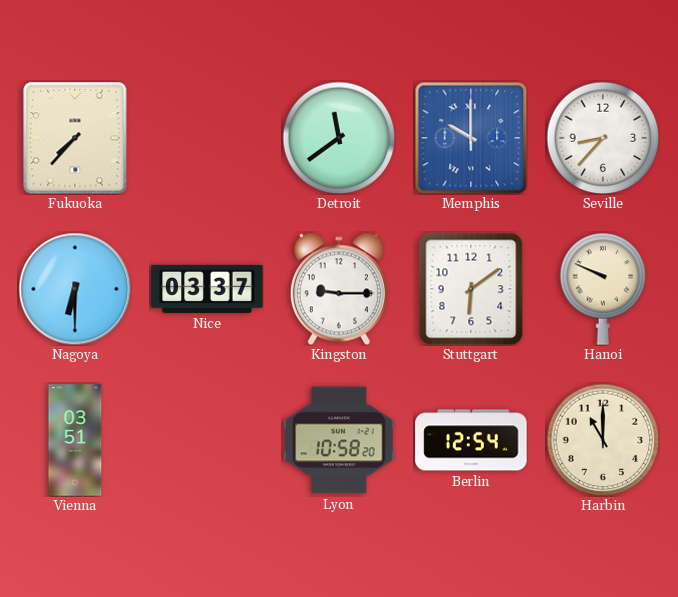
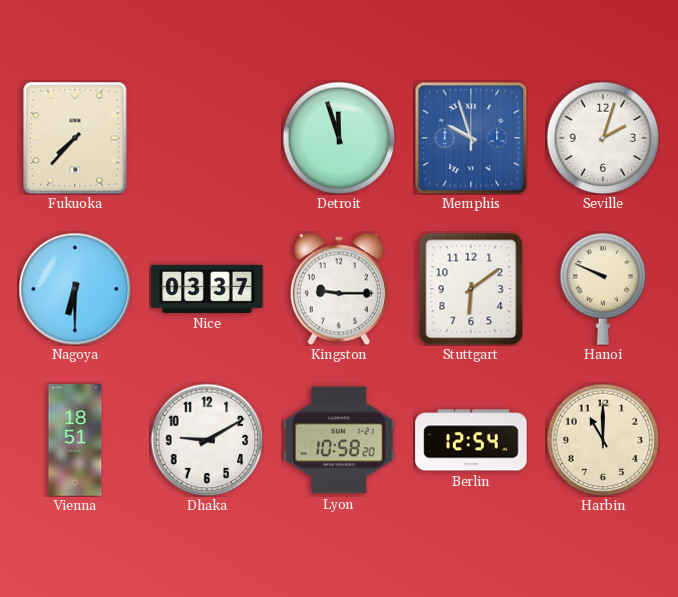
Detroit: 11:39 -> 11:57 (339, 138)
Memphis: 10:00 -> 9:57 (471, 138)
Seville: 8:37 -> 2:03 (603, 138)
Vienna: 03:51 -> 18:51 (75, 440)
Dhaka: none -> 9:10 (207, 440)
